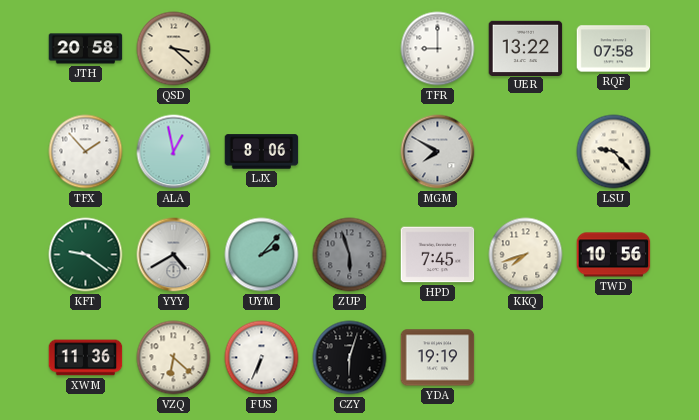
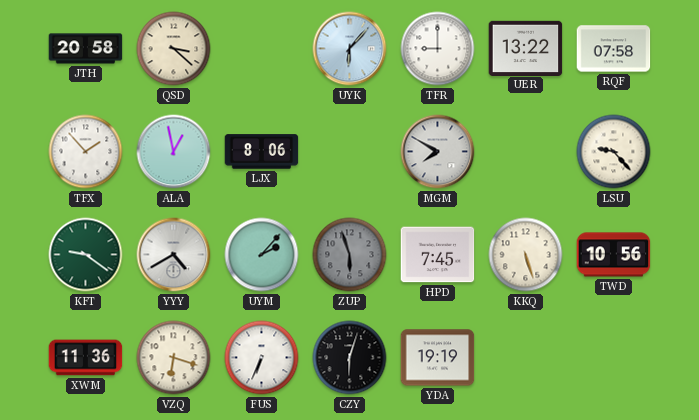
UYK: none -> 6:07 (350, 49)
KKQ: 7:42 -> 5:27 (526, 255)
VZQ: 6:22 -> 6:18 (174, 358)
